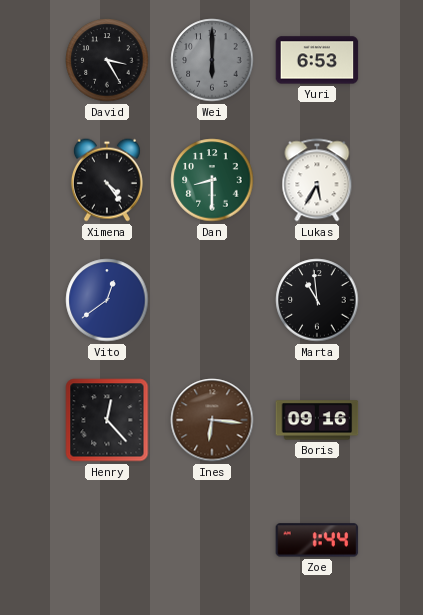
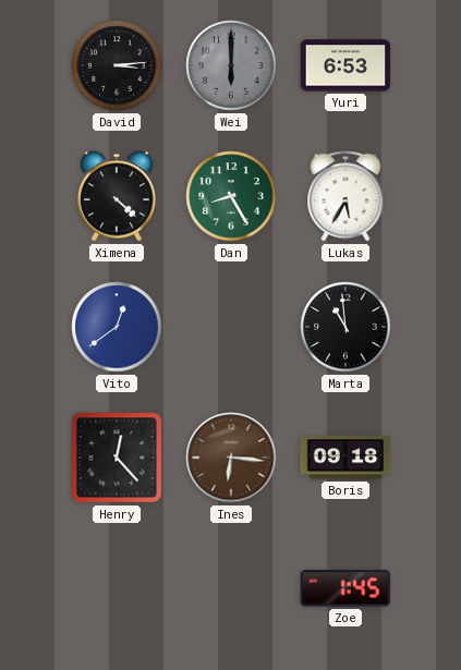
David: 3:25 -> 3:14 (117, 65)
Ximena: 4:24 -> 4:22 (117, 196)
Dan: 8:30 -> 8:25 (231, 196)
Boris: 09:16 -> 09:18 (345, 458)
Zoe: 1:44 -> 1:45 (345, 588)
